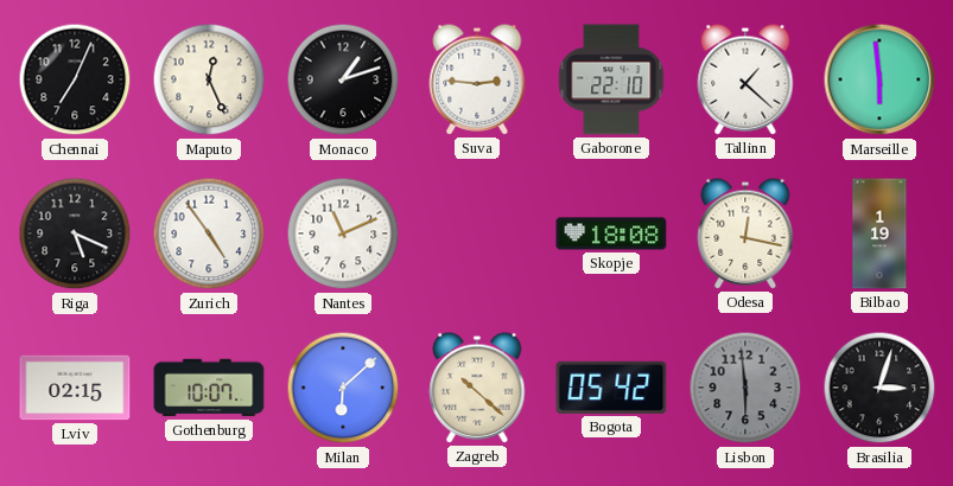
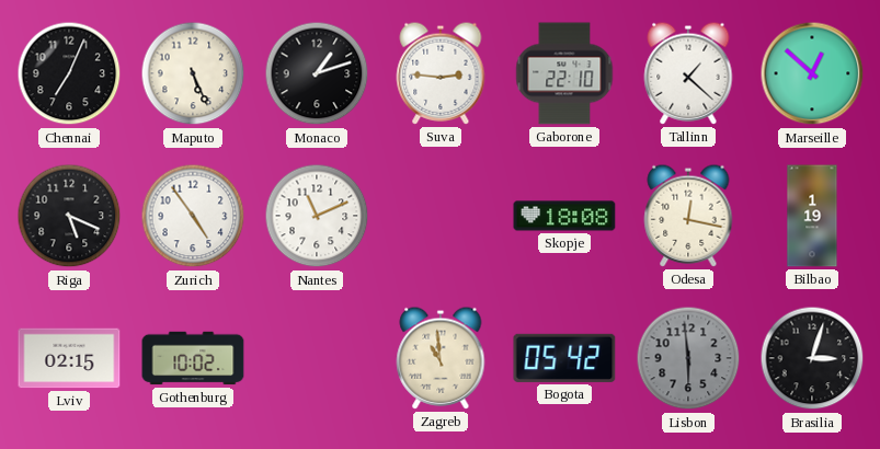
Maputo: 12:26 -> 5:26 (193, 73)
Marseille: 5:59 -> 12:52 (812, 73)
Gothenburg: 10:07 -> 10:02 (193, 358)
Milan: 6:08 -> none (343, 388)
Zagreb: 10:22 -> 10:59 (441, 358)
